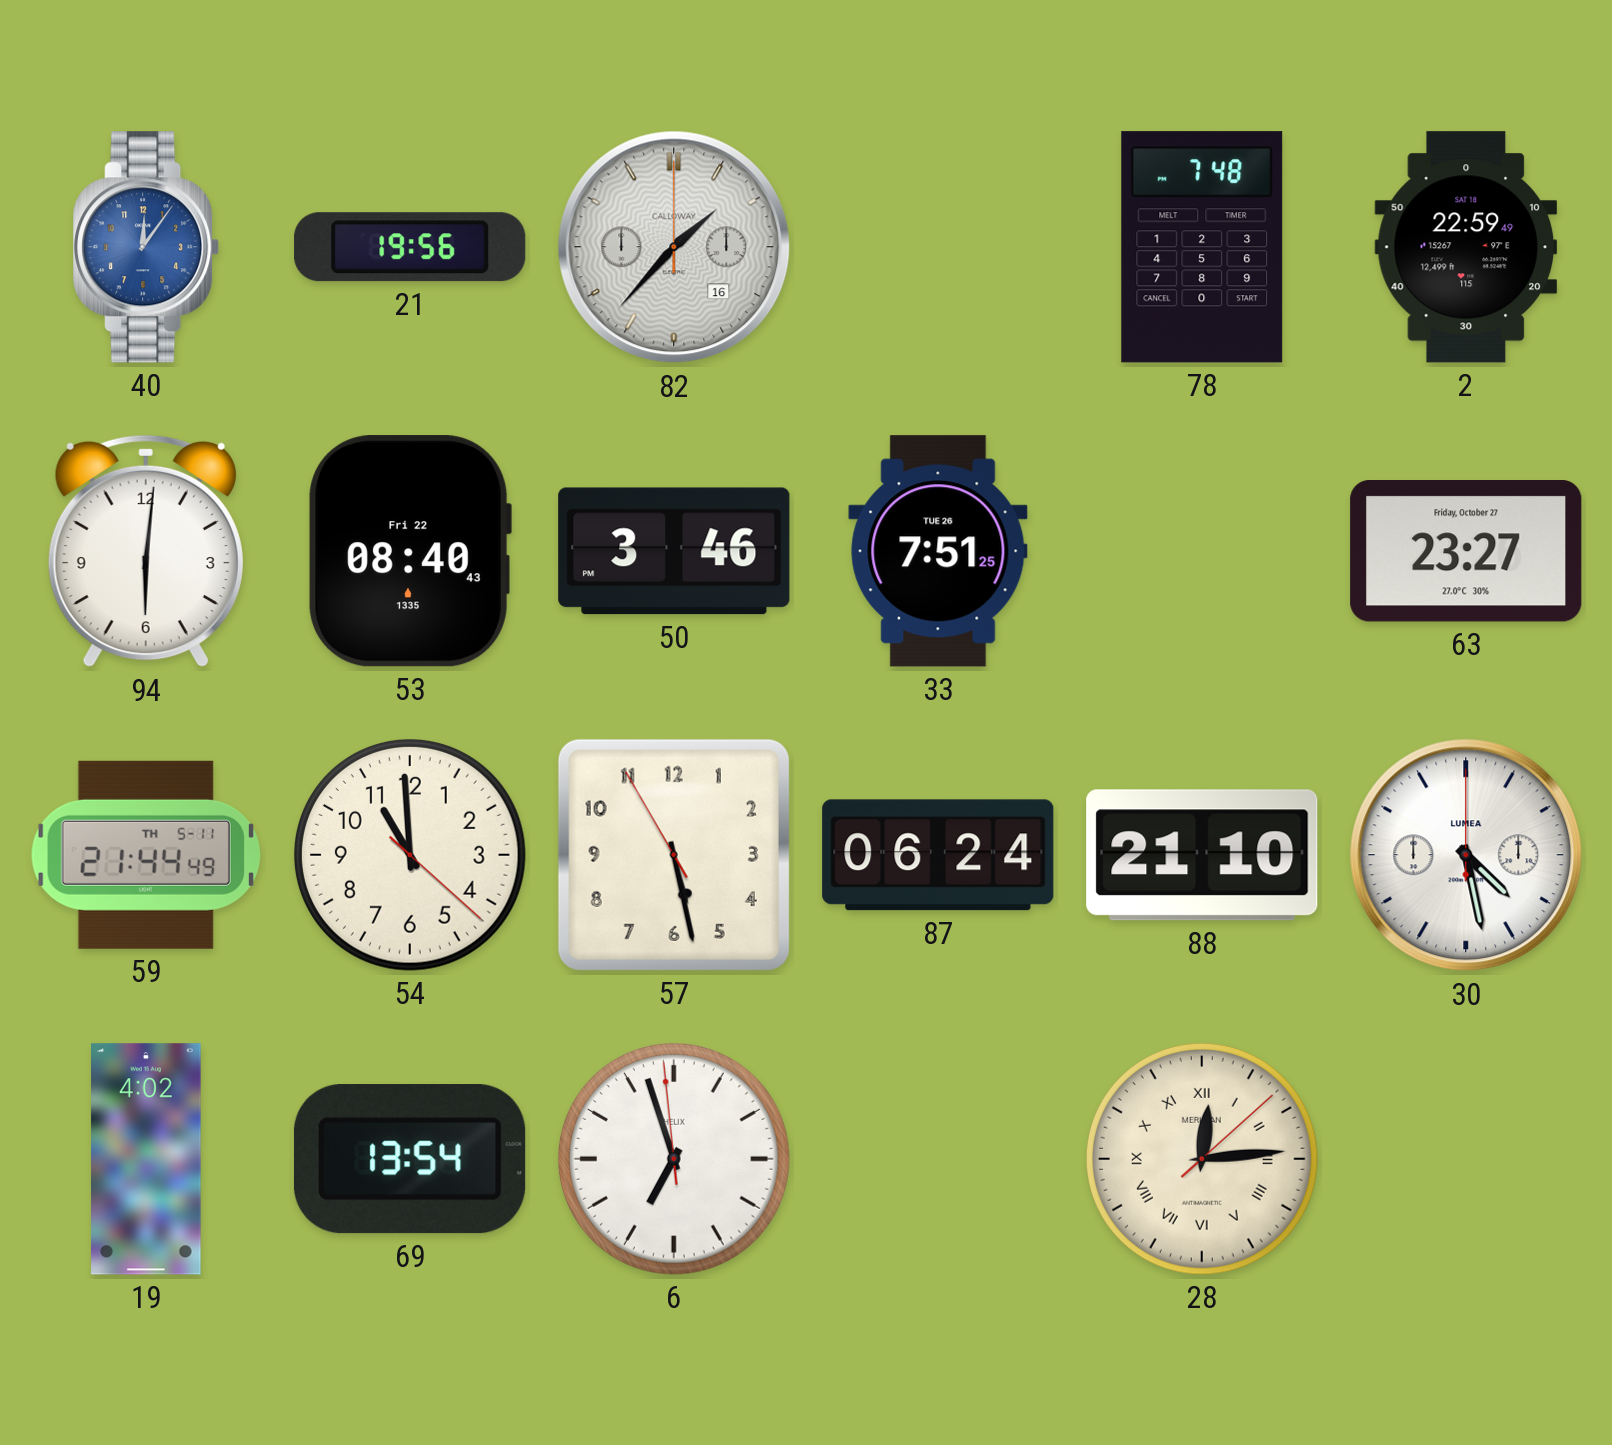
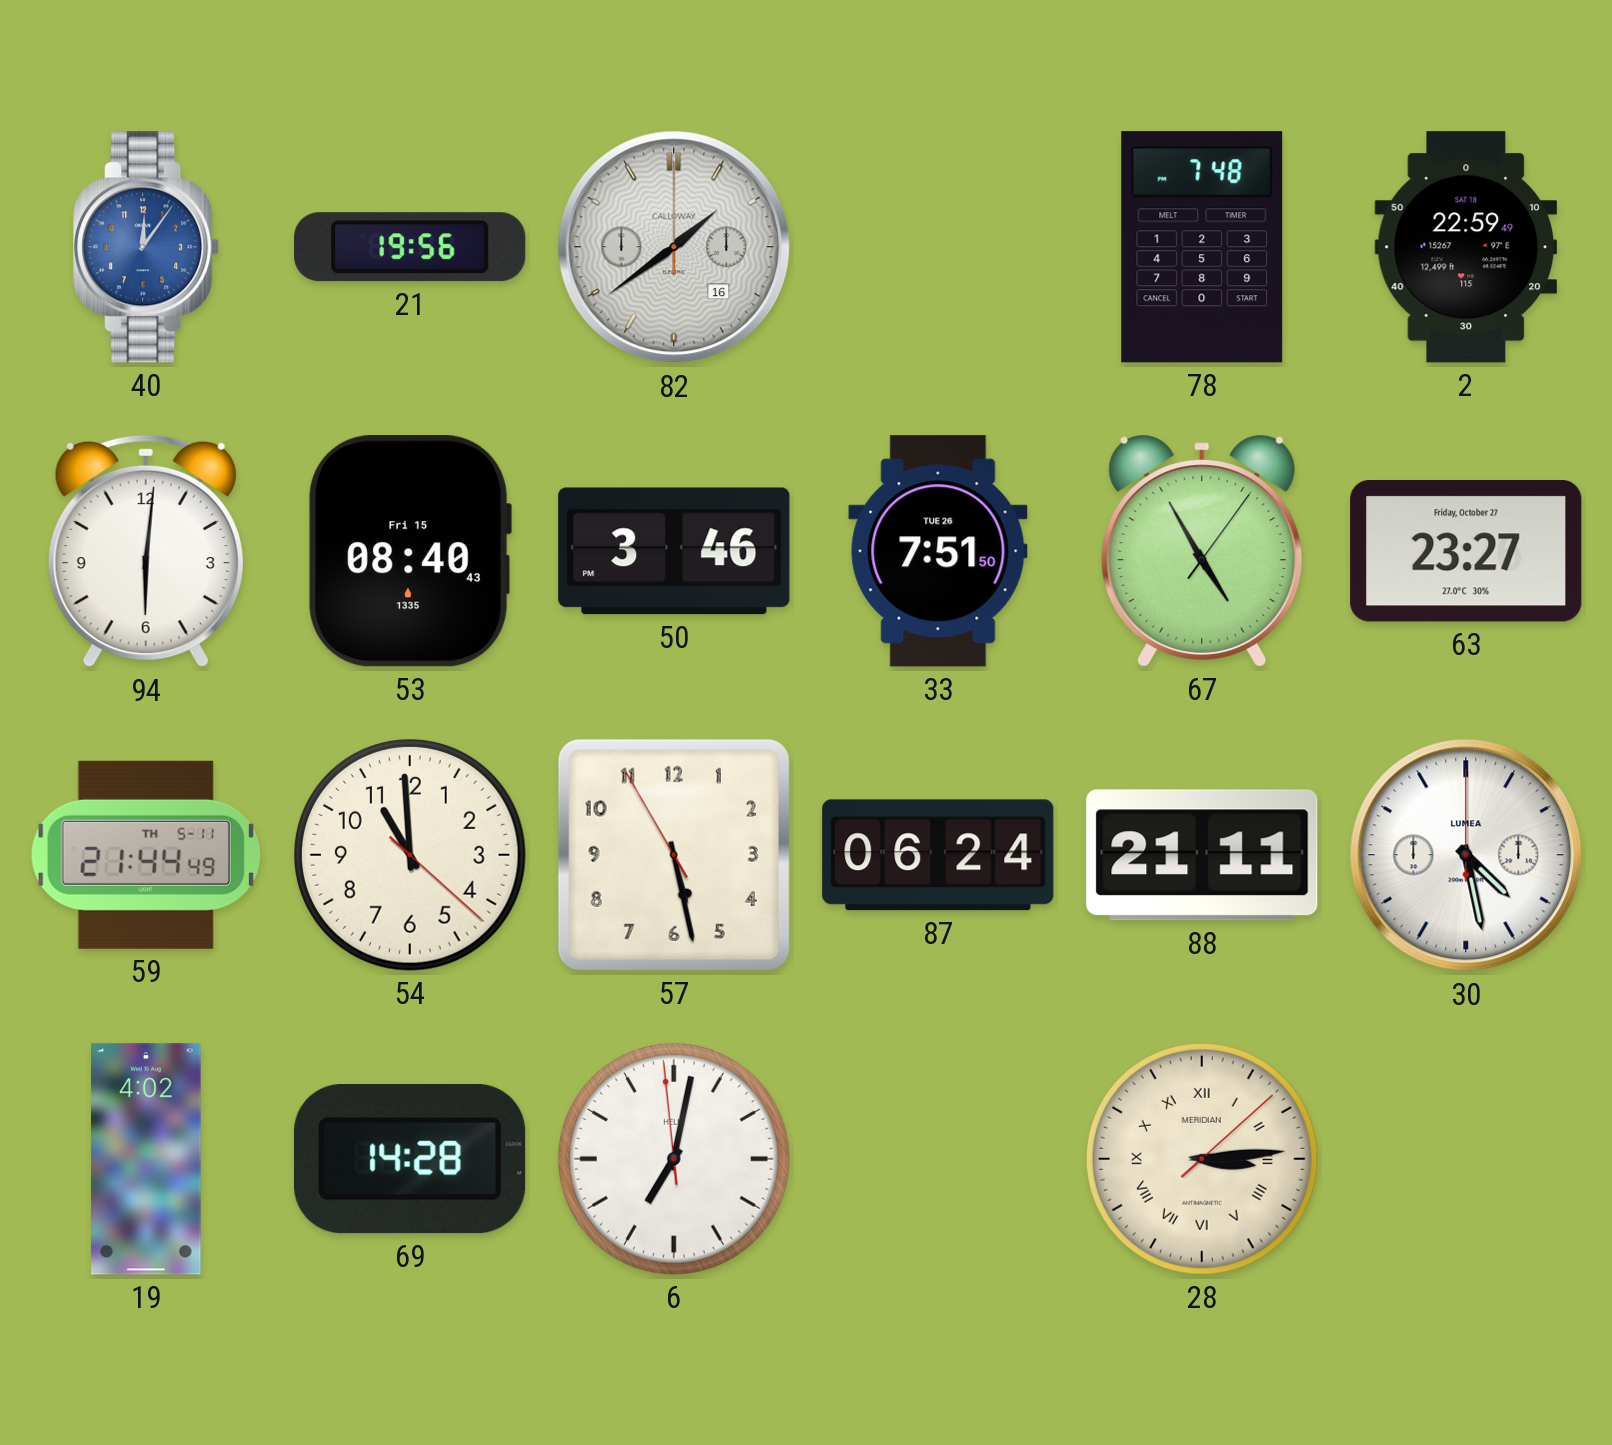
82: 1:37 -> 1:39 (674, 247)
53 date: Fri 22 -> Fri 15 (410, 551)
33: 7:51:25 -> 7:51:50 (938, 551)
67: none -> 4:55 (1202, 551)
88: 21:10 -> 21:11 (1202, 855)
69: 13:54 -> 14:28 (410, 1159)
6: 6:56 -> 7:01 (674, 1159)
28: 12:14 -> 3:14 (1202, 1159)
